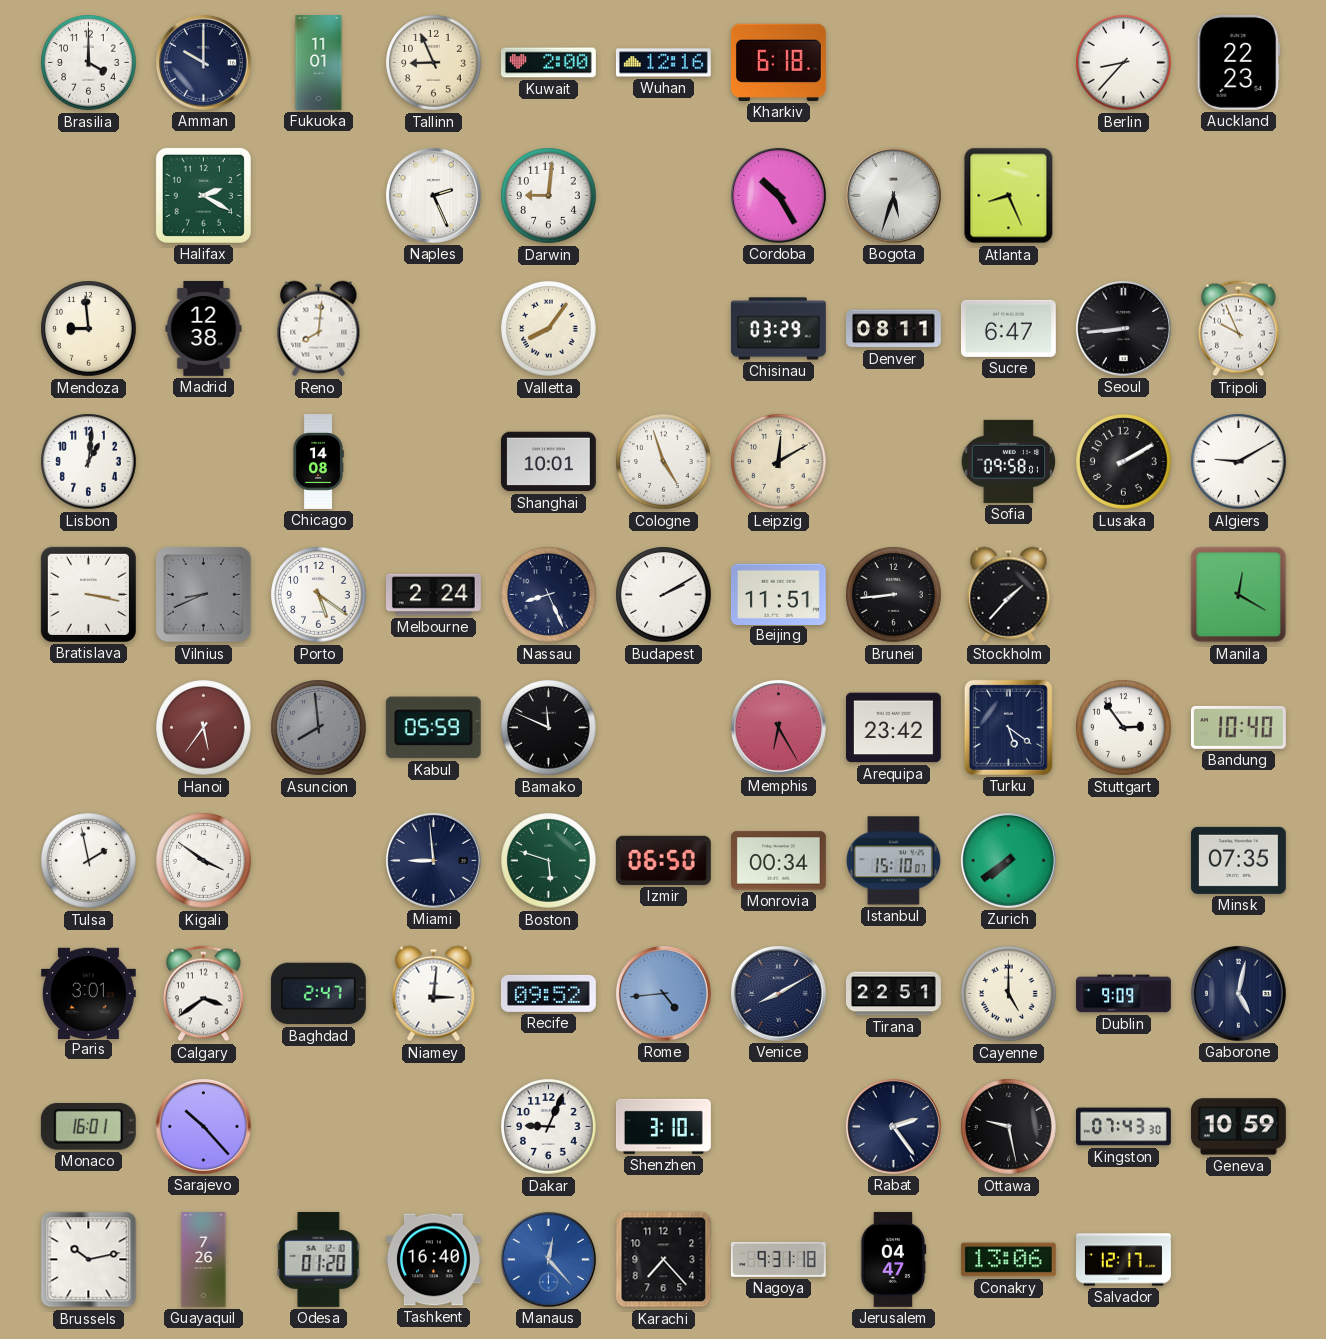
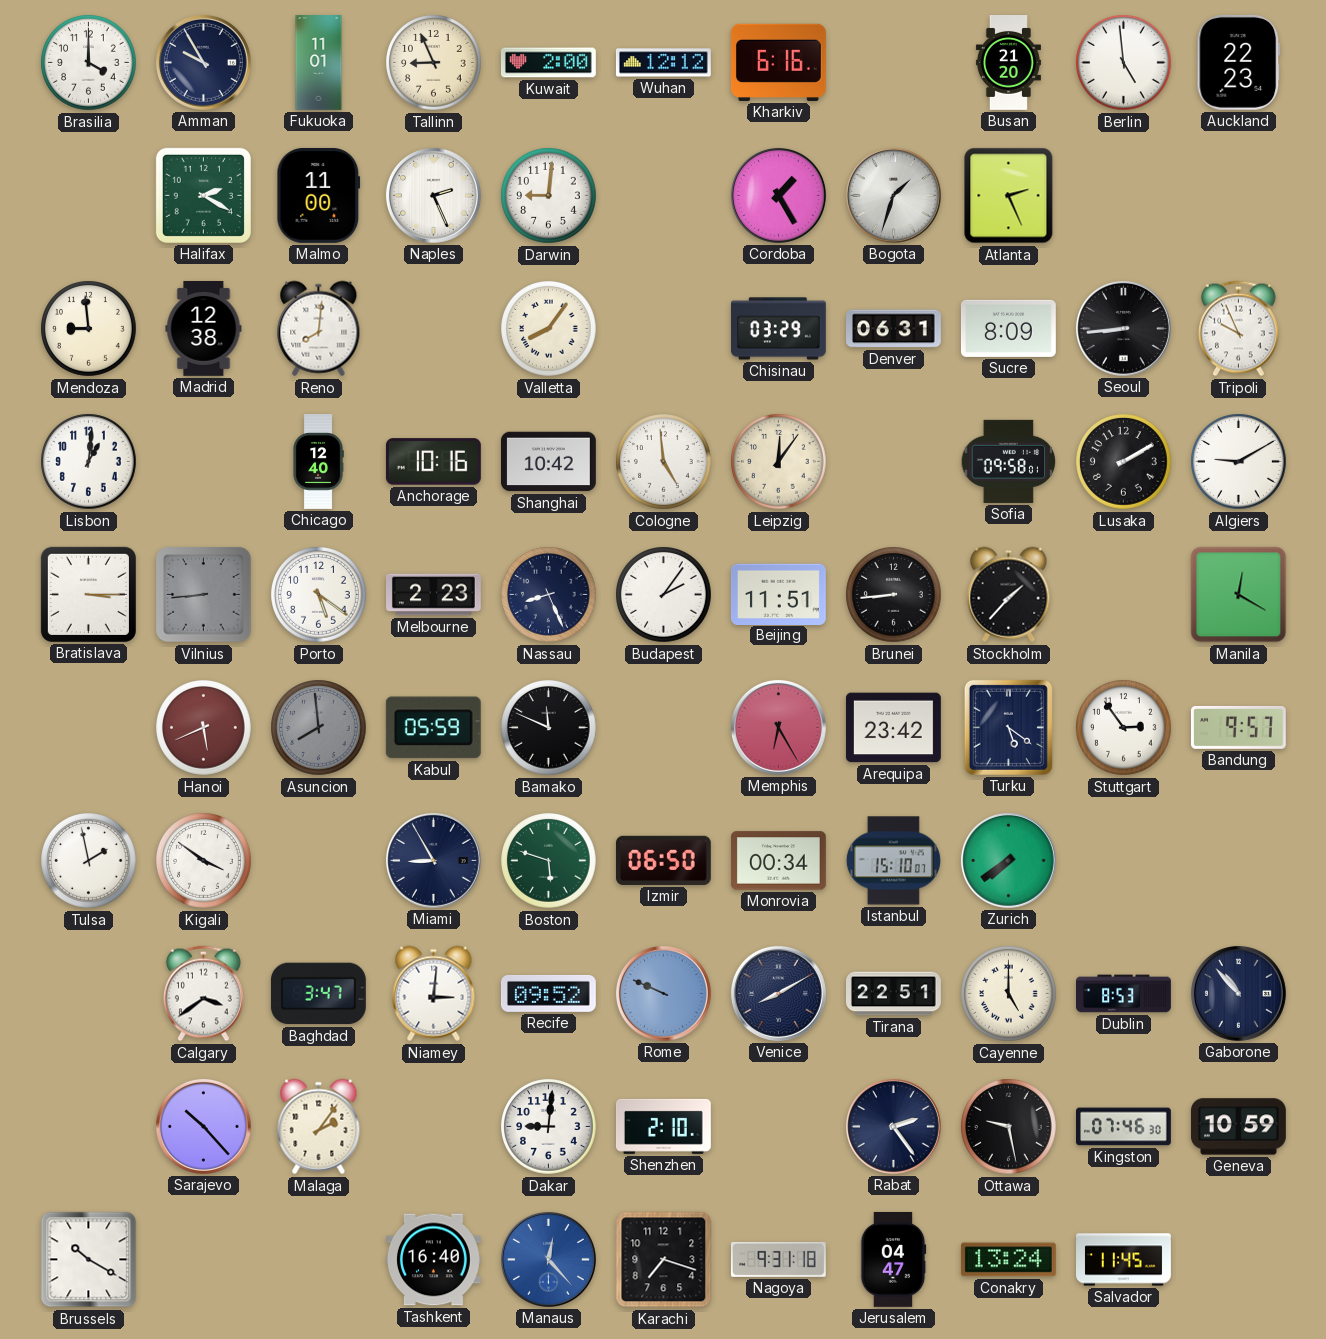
Amman: 10:00 -> 9:55 (203, 62)
Wuhan: 12:16 -> 12:12 (663, 63)
Kharkiv: 6:18 -> 6:16 (778, 62)
Busan: none -> 21:20 (1008, 63)
Berlin: 8:37 -> 4:59 (1124, 63)
Malmo: none -> 11:00 (319, 195)
Cordoba: 10:25 -> 1:25 (778, 195)
Bogota: 5:33 -> 1:33 (893, 195)
Atlanta: 8:26 -> 2:26 (1009, 196)
Denver: 08:11 -> 06:31 (894, 329)
Sucre: 6:47 -> 8:09 (1008, 328)
Chicago: 14:08 -> 12:40 (318, 462)
Anchorage: none -> 10:16 (433, 462)
Shanghai: 10:01 -> 10:42 (548, 462)
Cologne: 4:57 -> 4:59 (664, 462)
Leipzig: 12:10 -> 12:06 (779, 462)
Bratislava: 3:17 -> 3:15 (88, 594)
Vilnius: 8:41 -> 8:44 (204, 595)
Melbourne: 2:24 -> 2:23 (434, 595)
Budapest: 2:10 -> 2:06 (664, 595)
Hanoi: 5:36 -> 5:41 (204, 728)
Bandung: 10:40 -> 9:57 (1238, 727)
Miami: 8:59 -> 8:55 (433, 860)
Minsk: 07:35 -> none (1238, 860)
Paris: 3:01 -> none (88, 993)
Baghdad: 2:47 -> 3:47 (318, 994)
Rome: 4:44 -> 9:49 (663, 993)
Dublin: 9:09 -> 8:53 (1124, 994)
Gaborone: 5:02 -> 10:53 (1238, 993)
Monaco: 16:01 -> none (88, 1127)
Malaga: none -> 2:06 (319, 1127)
Dakar: 9:04 -> 9:01 (549, 1127)
Shenzhen: 3:10 -> 2:10 (663, 1126)
Kingston: 07:43 -> 07:46 (1124, 1127)
Brussels: 10:13 -> 10:20 (89, 1260)
Guayaquil: 7:26 -> none (204, 1260)
Odesa: 01:20 -> none (319, 1259)
Karachi: 7:23 -> 7:18 (664, 1260)
Conakry: 13:06 -> 13:24 (1008, 1260)
Salvador: 12:17 -> 11:45 (1124, 1260)
